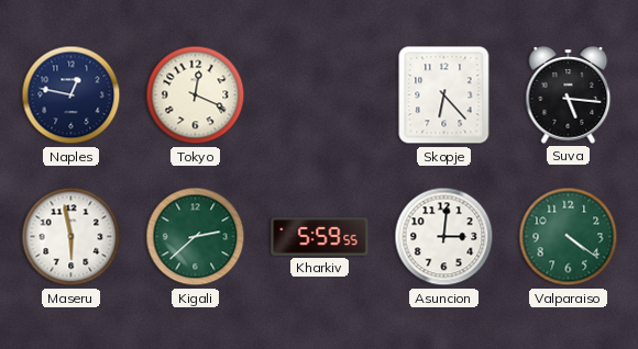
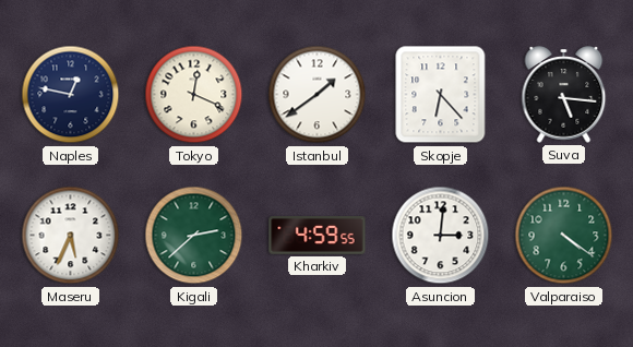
Istanbul: none -> 1:39 (318, 95)
Maseru: 5:58 -> 5:34 (71, 236)
Kharkiv: 5:59 -> 4:59 (318, 236)
